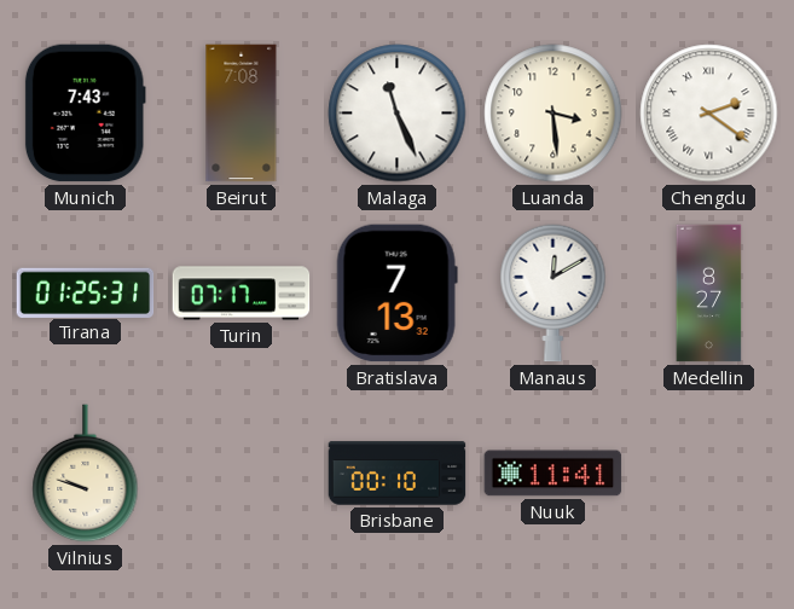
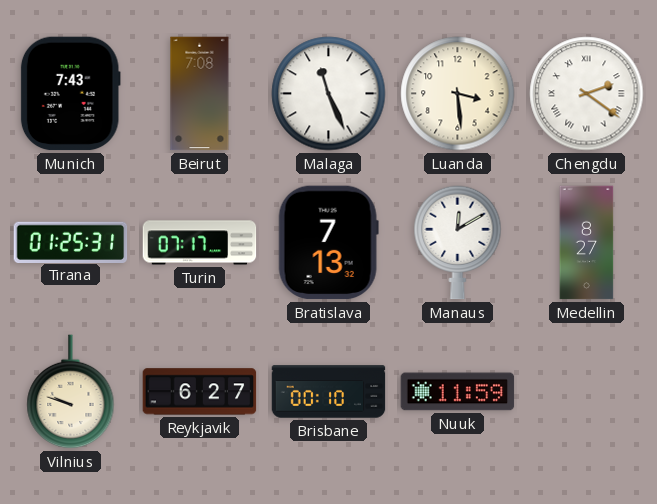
Reykjavik: none -> 6:27 (200, 392)
Nuuk: 11:41 -> 11:59 (458, 392)
